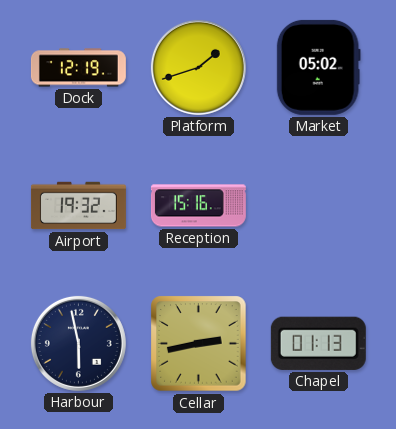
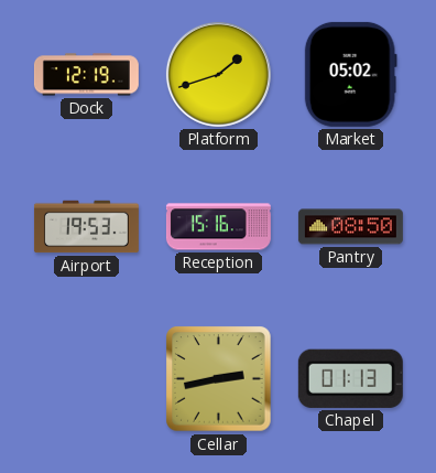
Airport: 19:32 -> 19:53 (86, 227)
Pantry: none -> 08:50 (350, 227)
Harbour: 5:58 -> none (78, 343)
